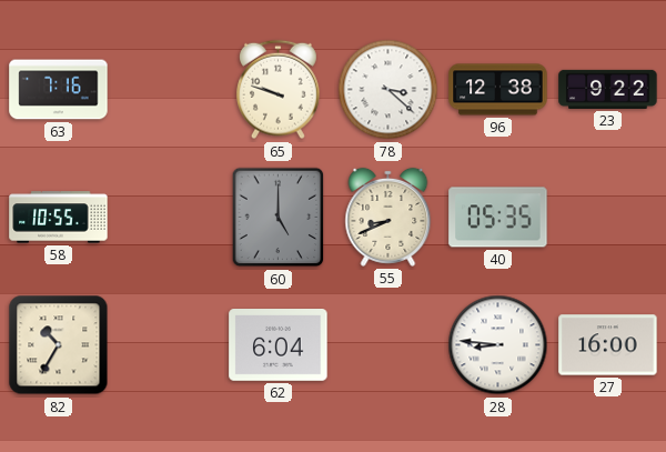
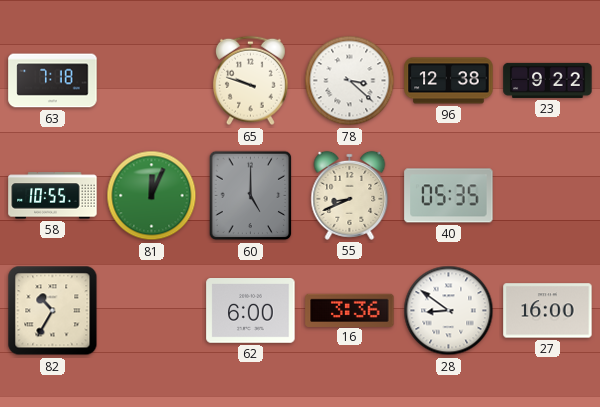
63: 7:16 -> 7:18 (53, 81)
81: none -> 12:04 (152, 196)
62: 6:04 -> 6:00 (251, 311)
16: none -> 3:36 (350, 310)
28: 8:46 -> 8:51 (449, 311)
